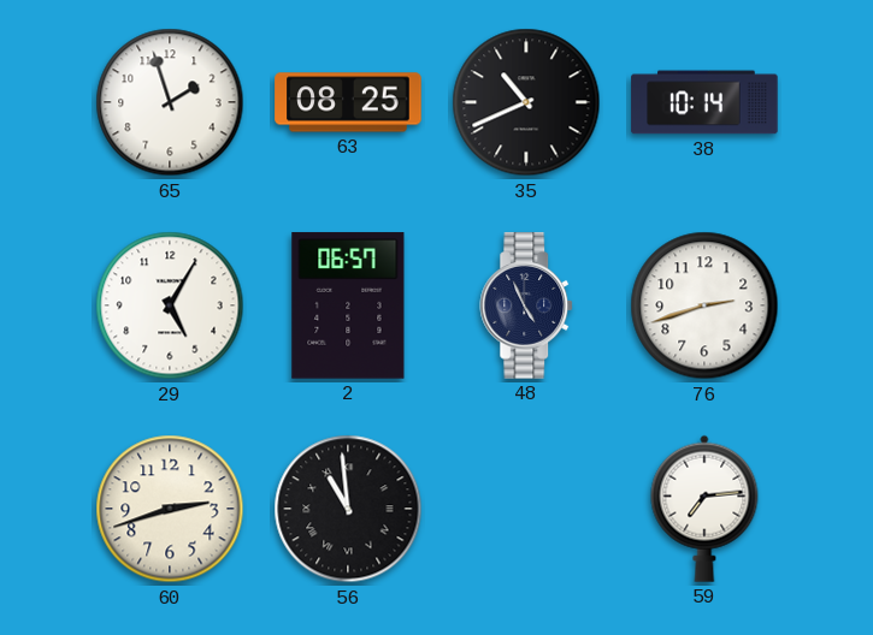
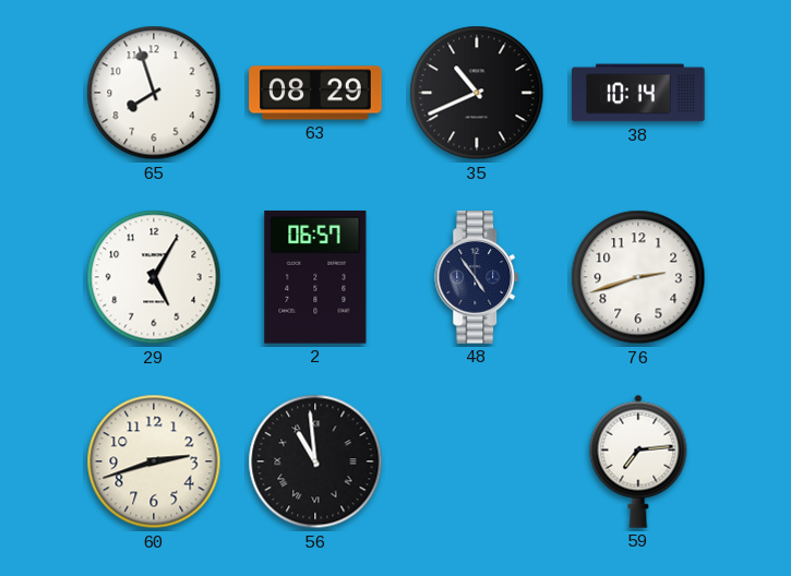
65: 1:57 -> 7:57 (154, 93)
63: 08:25 -> 08:29 (315, 93)
48: 4:56 -> 4:54 (478, 277)
